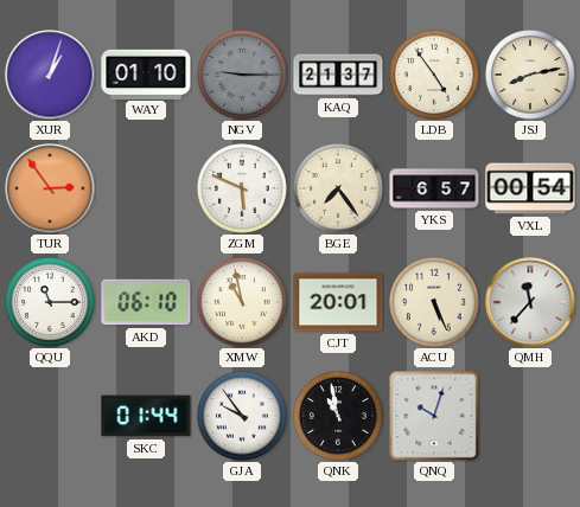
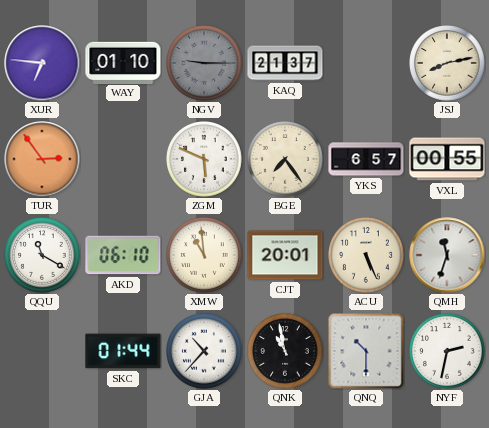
XUR: 1:03 -> 6:46 (42, 63)
LDB: 4:54 -> none (434, 75)
VXL: 00:54 -> 00:55 (447, 159)
QQU: 11:15 -> 11:20 (42, 255)
XMW: 10:58 -> 10:59 (204, 255)
QMH: 11:37 -> 11:33 (447, 255)
GJA: 9:54 -> 10:37 (204, 351)
QNQ: 10:03 -> 10:30 (366, 351)
NYF: none -> 2:32 (447, 351)
